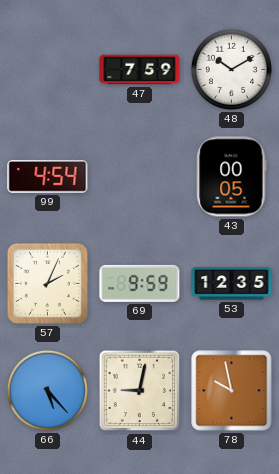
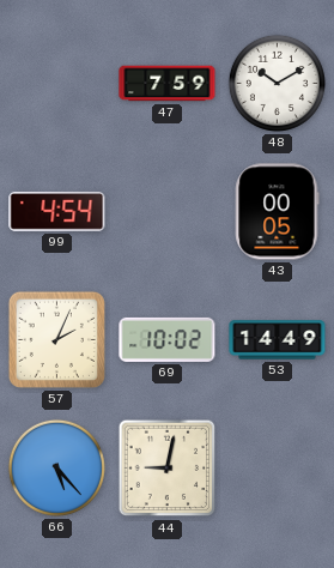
69: 9:59 -> 10:02 (168, 339)
53: 12:35 -> 14:49 (278, 340)
78: 9:58 -> none (232, 391)
